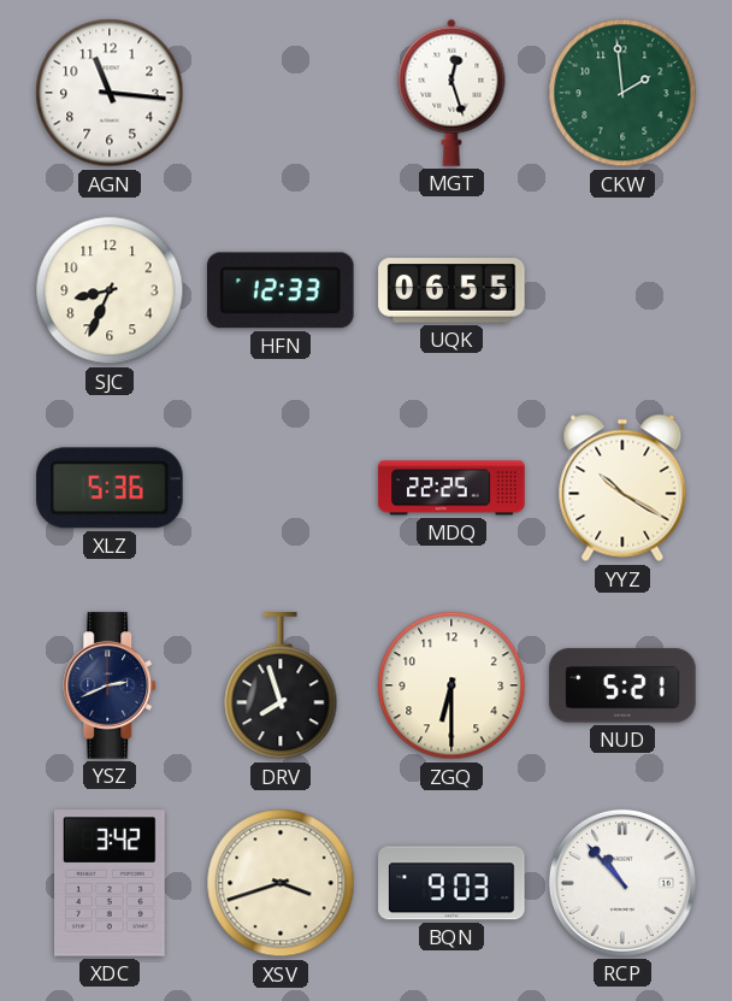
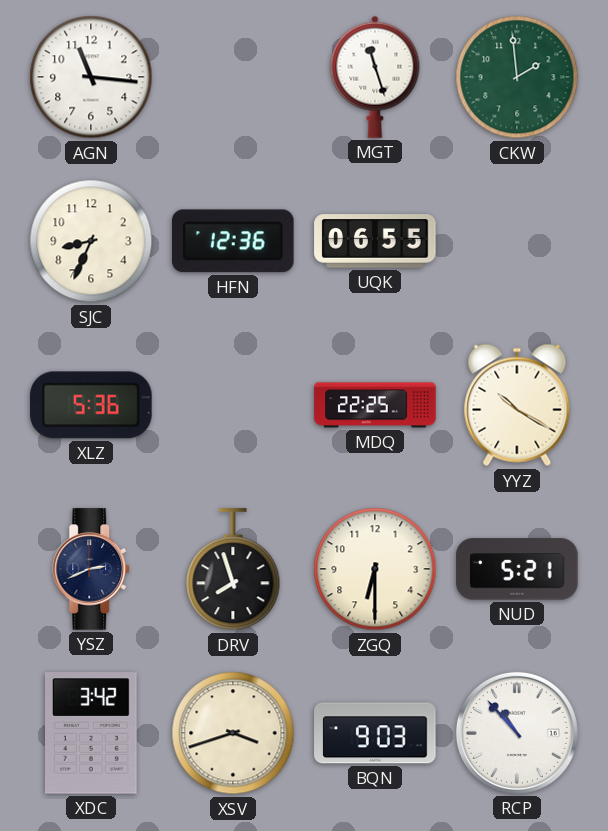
MGT: 12:27 -> 11:27 (375, 77)
HFN: 12:33 -> 12:36 (234, 241)
